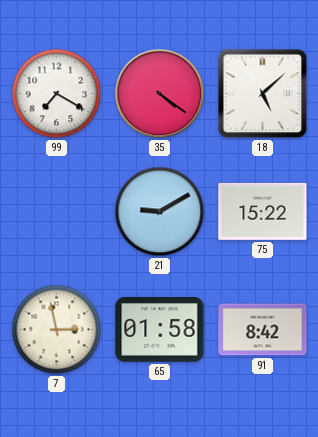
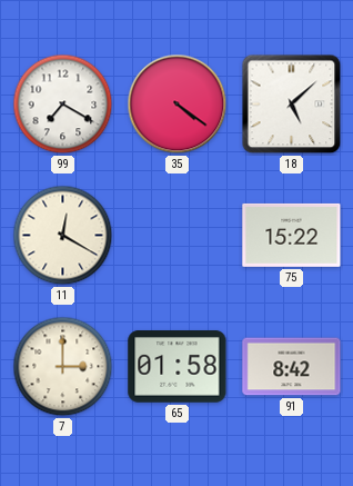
11: none -> 12:20 (63, 236)
21: 9:10 -> none (160, 212)
7: 2:58 -> 3:00 (63, 367)
